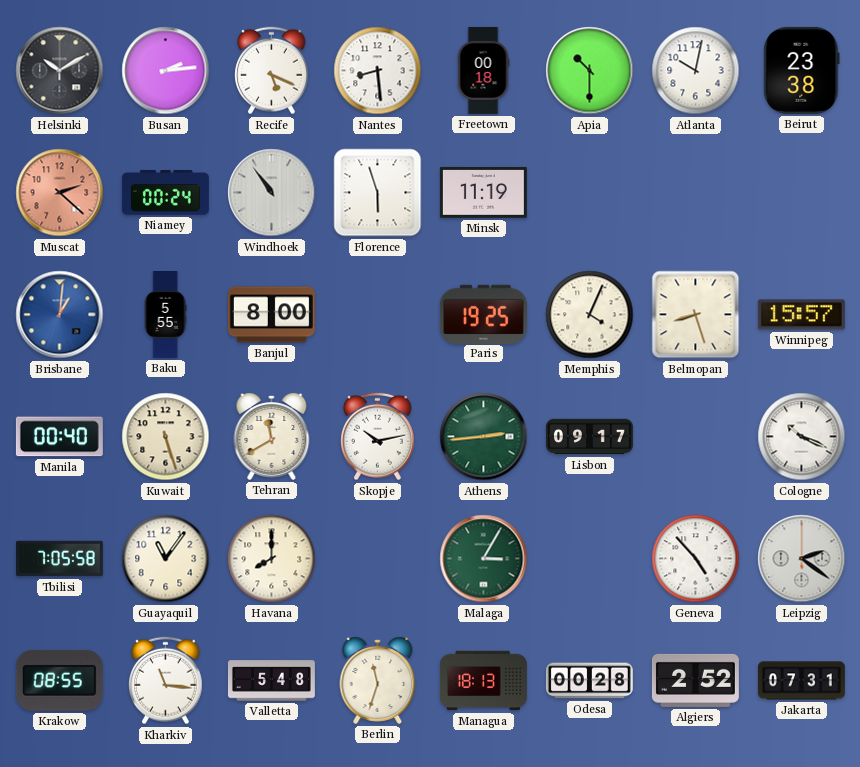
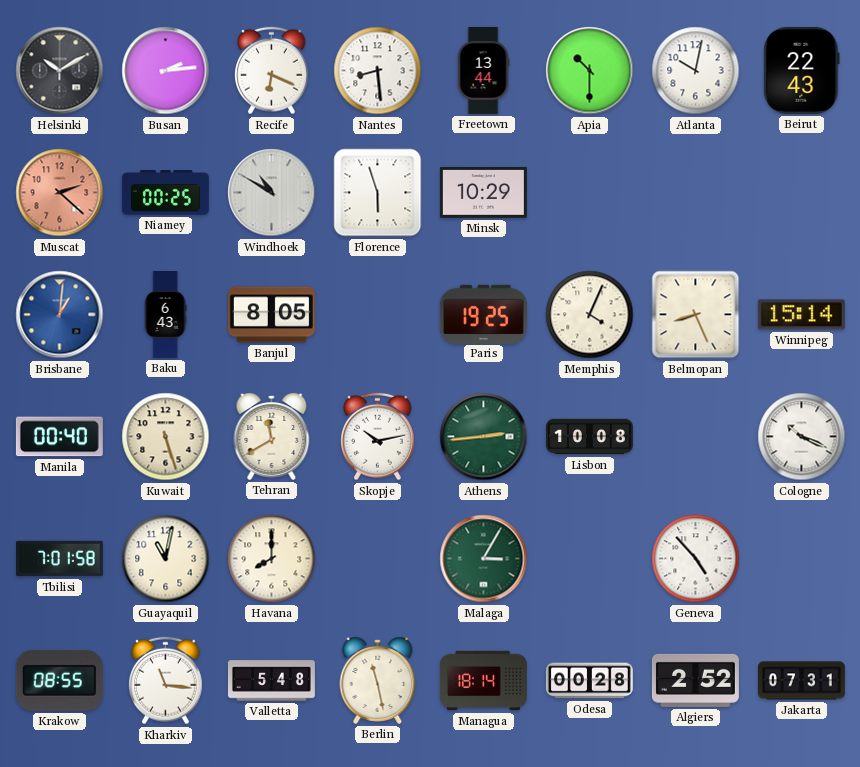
Recife: 5:19 -> 6:19 (272, 71)
Freetown: 00:18 -> 13:44 (483, 70)
Beirut: 23:38 -> 22:43 (802, 70)
Niamey: 00:24 -> 00:25 (165, 193)
Windhoek: 10:54 -> 10:50 (272, 193)
Minsk: 11:19 -> 10:29 (483, 192)
Baku: 5:55 -> 6:43 (165, 315)
Banjul: 8:00 -> 8:05 (271, 315)
Belmopan: 8:27 -> 8:26 (696, 315)
Winnipeg: 15:57 -> 15:14 (801, 315)
Lisbon: 09:17 -> 10:08 (589, 437)
Tbilisi: 7:05 -> 7:01 (59, 559)
Guayaquil: 11:06 -> 11:02 (166, 559)
Leipzig: 2:21 -> none (802, 559)
Berlin: 11:33 -> 11:28 (378, 680)
Managua: 18:13 -> 18:14 (483, 681)
